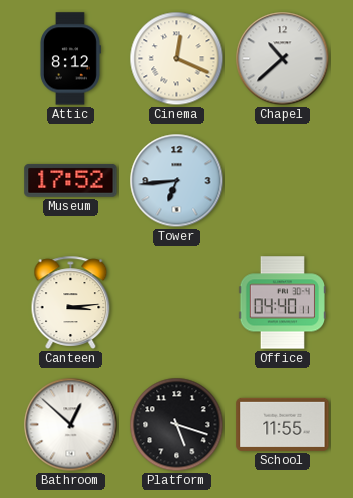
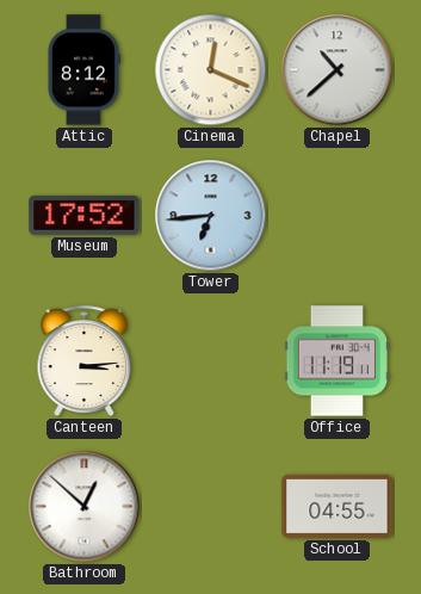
Office: 04:40 -> 11:19 (338, 361)
Platform: 5:18 -> none (177, 425)
School: 11:55 -> 04:55 (338, 506)
